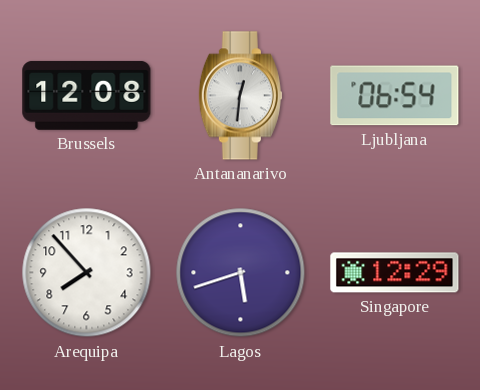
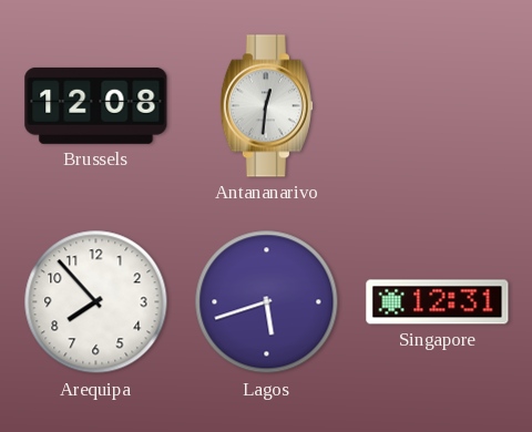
Ljubljana: 06:54 -> none (395, 96)
Singapore: 12:29 -> 12:31 (438, 302)
